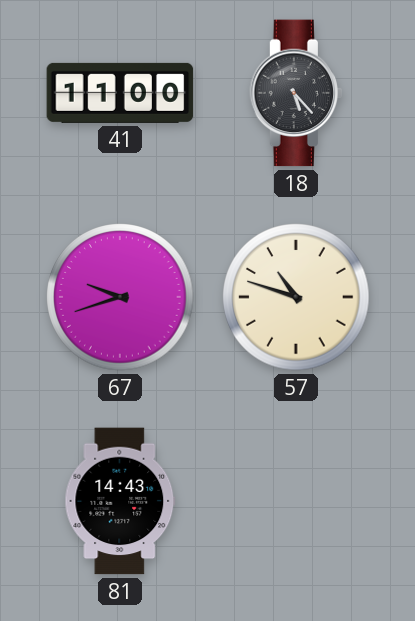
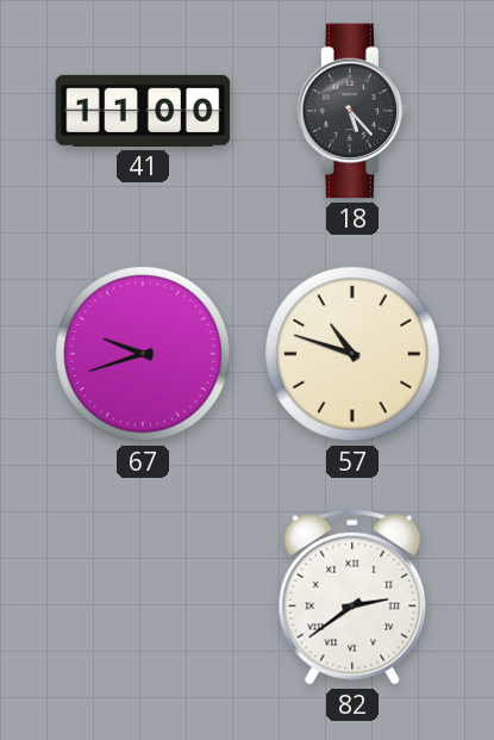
81: 14:43 -> none (120, 501)
82: none -> 2:39 (352, 597)
